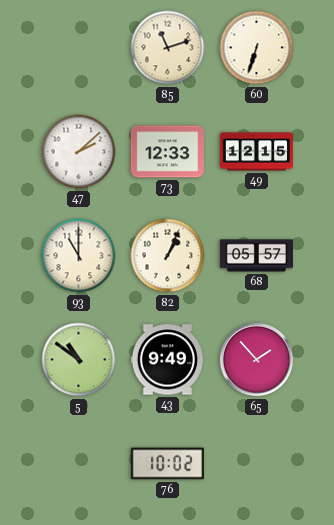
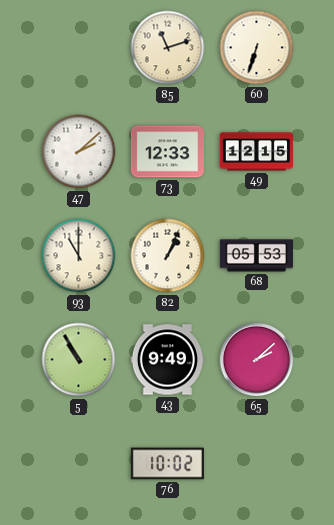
68: 05:57 -> 05:53 (256, 256)
5: 10:51 -> 10:55 (79, 360)
65: 1:53 -> 2:08 (257, 360)
